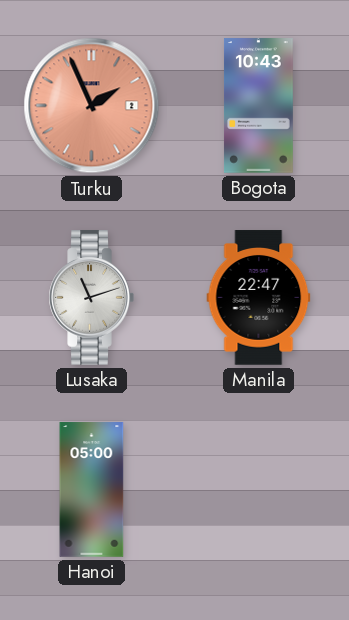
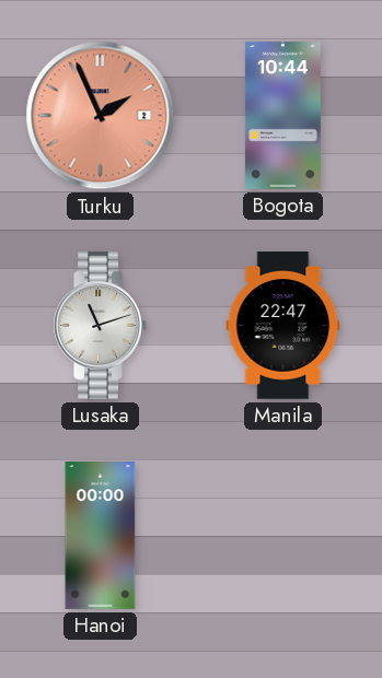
Bogota: 10:43 -> 10:44 (282, 116)
Hanoi: 05:00 -> 00:00 (101, 536)
